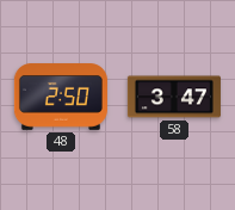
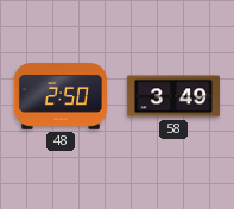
58: 3:47 -> 3:49 (173, 96)
